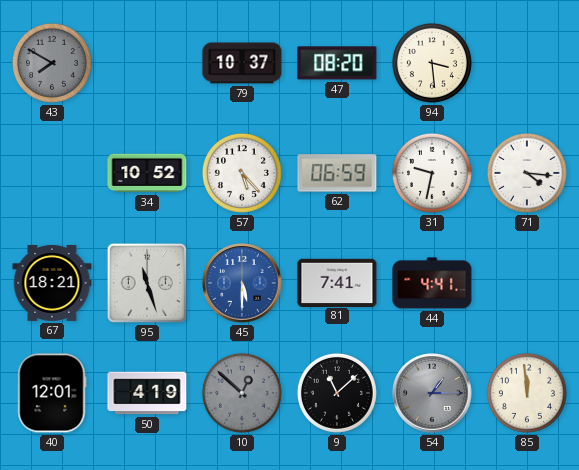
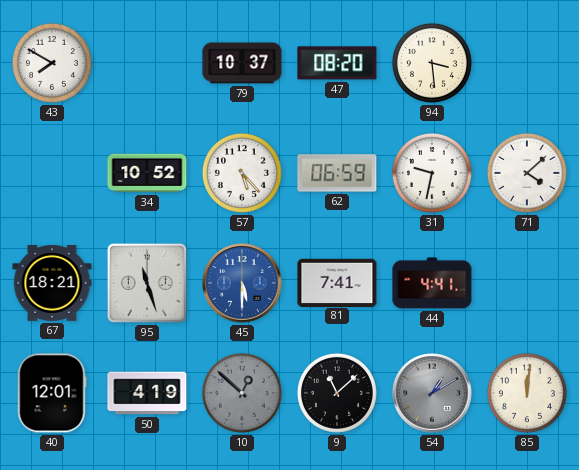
43 dial: grey -> white (52, 63)
71: 4:16 -> 4:08 (527, 173)
54: 1:15 -> 1:10 (432, 393)
85: 11:59 -> 12:01 (527, 393)
